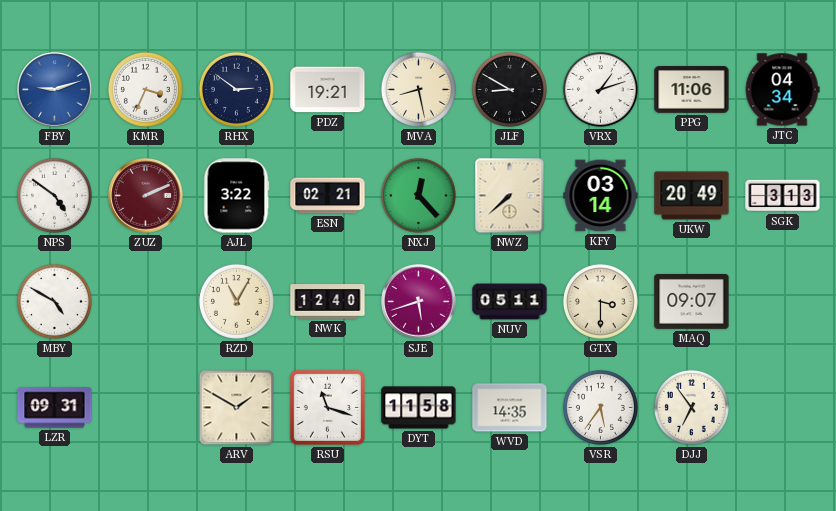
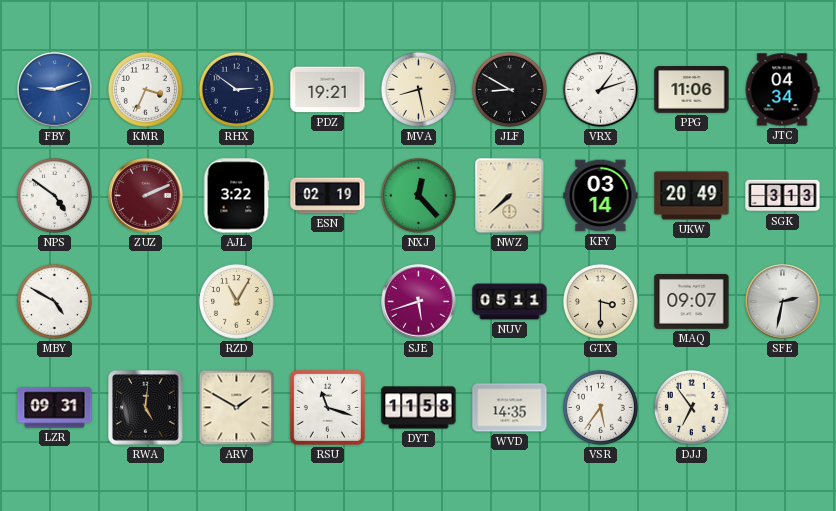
ESN: 02:21 -> 02:19 (328, 196)
NWK: 12:40 -> none (328, 302)
SFE: none -> 2:32 (783, 302)
RWA: none -> 5:01 (146, 408)
